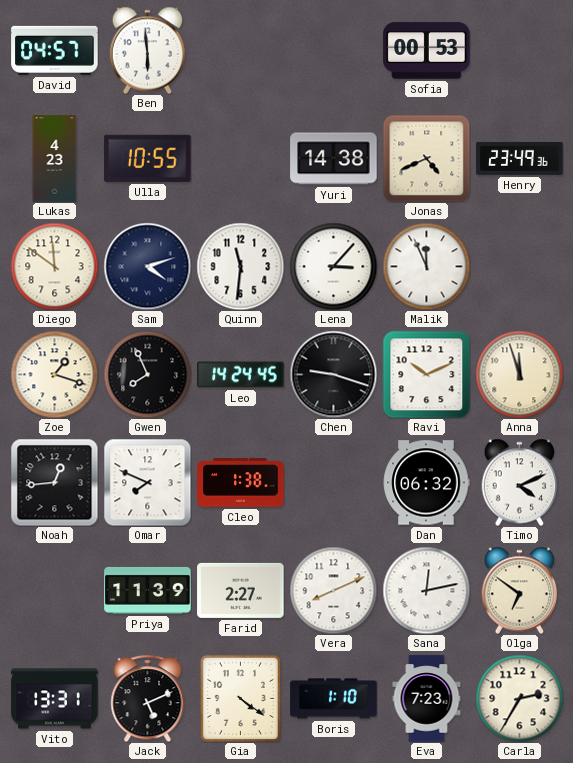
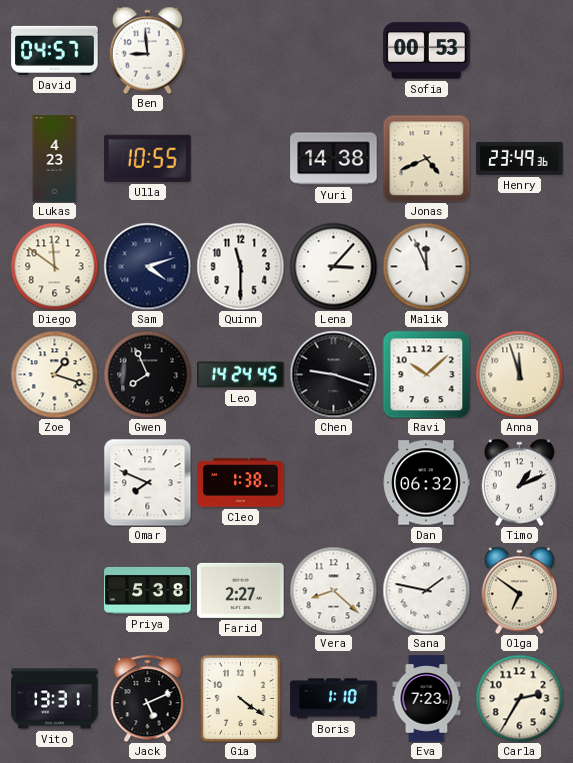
Ben: 5:59 -> 8:59 (148, 50)
Quinn: 11:31 -> 11:30 (240, 266)
Ravi: 10:11 -> 10:08 (426, 374)
Noah: 12:44 -> none (54, 482)
Timo: 4:11 -> 1:11 (520, 482)
Priya: 11:39 -> 5:38 (148, 590)
Vera: 8:11 -> 8:22 (333, 590)
Sana: 12:13 -> 1:47 (426, 590)
